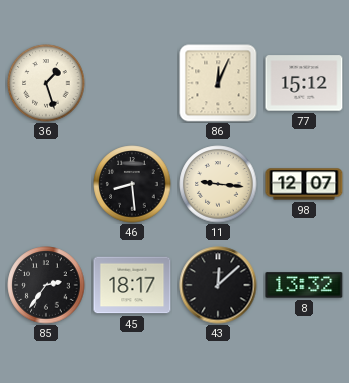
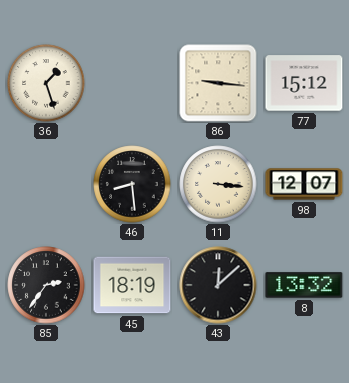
86: 12:04 -> 9:16 (218, 83)
11: 9:16 -> 3:16 (218, 184)
45: 18:17 -> 18:19 (132, 285)
